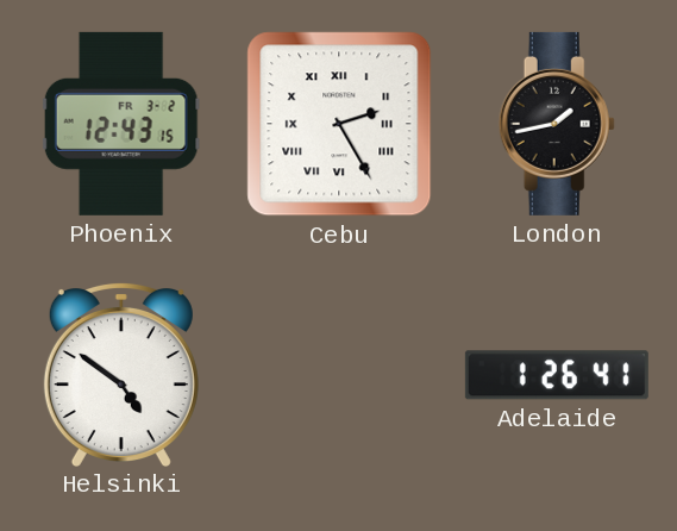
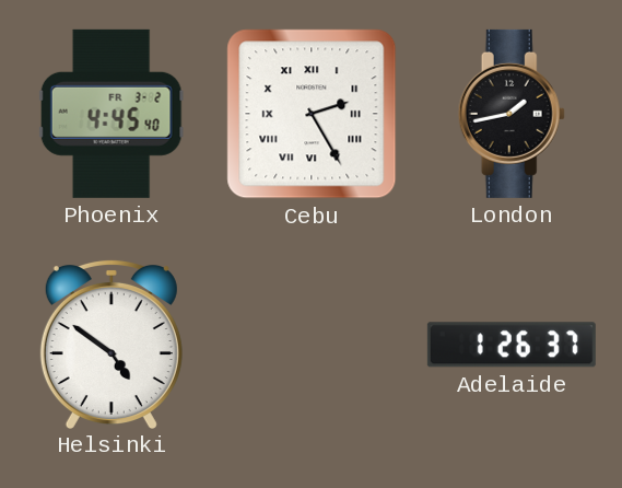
Phoenix: 12:43 -> 4:45 (112, 114)
Adelaide: 1:26:41 -> 1:26:37 (512, 345)
